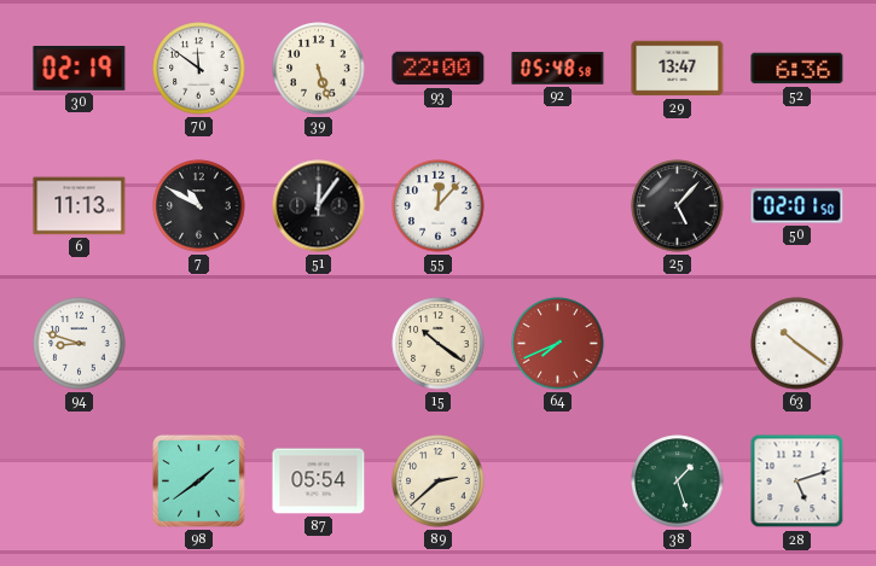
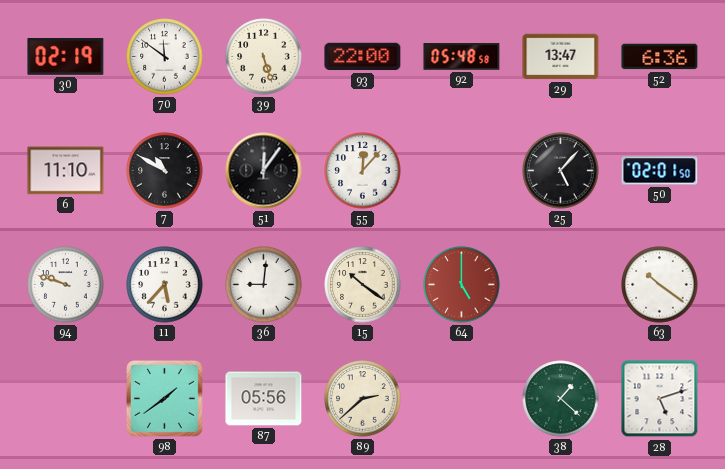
6: 11:13 -> 11:10 (66, 171)
94: 8:48 -> 9:48 (66, 285)
11: none -> 5:37 (165, 285)
36: none -> 9:01 (264, 285)
64: 7:41 -> 5:00 (462, 285)
87: 05:54 -> 05:56 (264, 399)
38: 1:27 -> 1:22 (561, 399)
